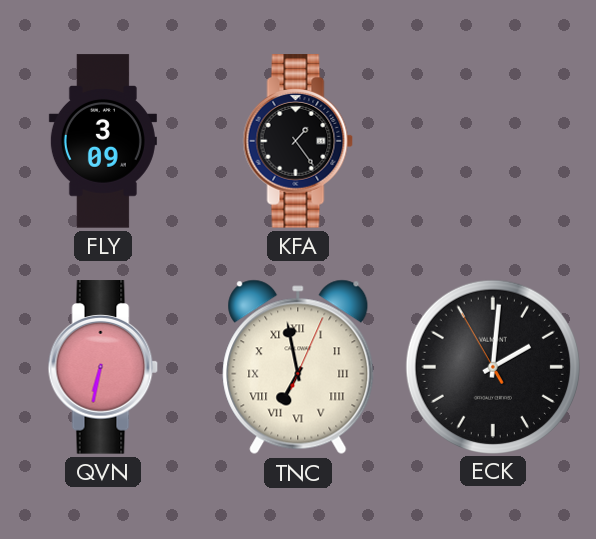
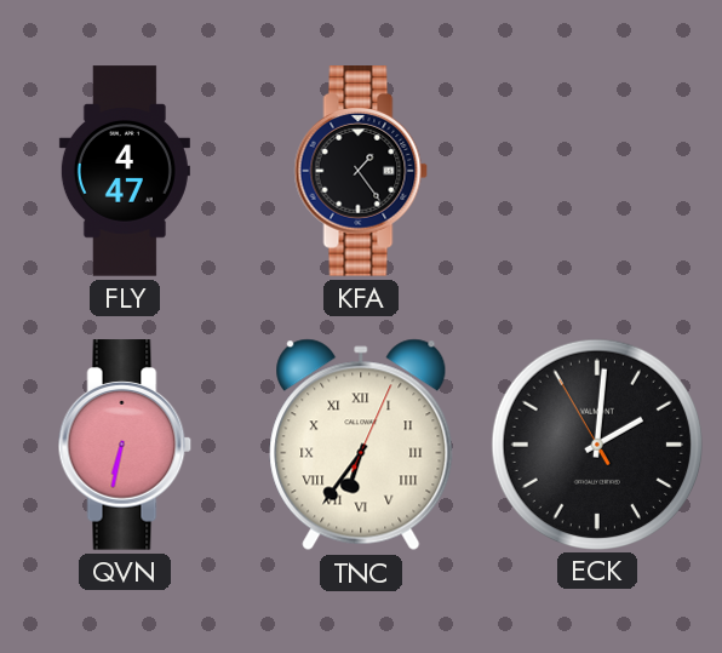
FLY: 3:09 -> 4:47 (125, 171)
TNC: 6:58 -> 6:36 (361, 445)
